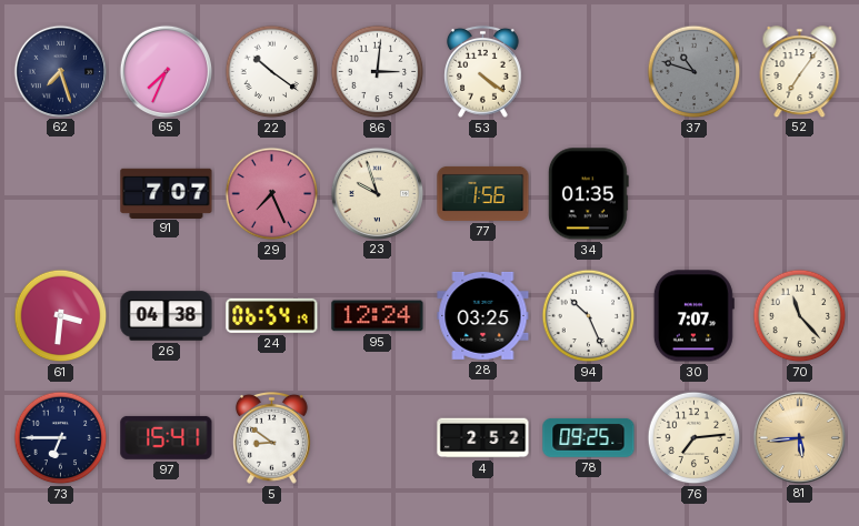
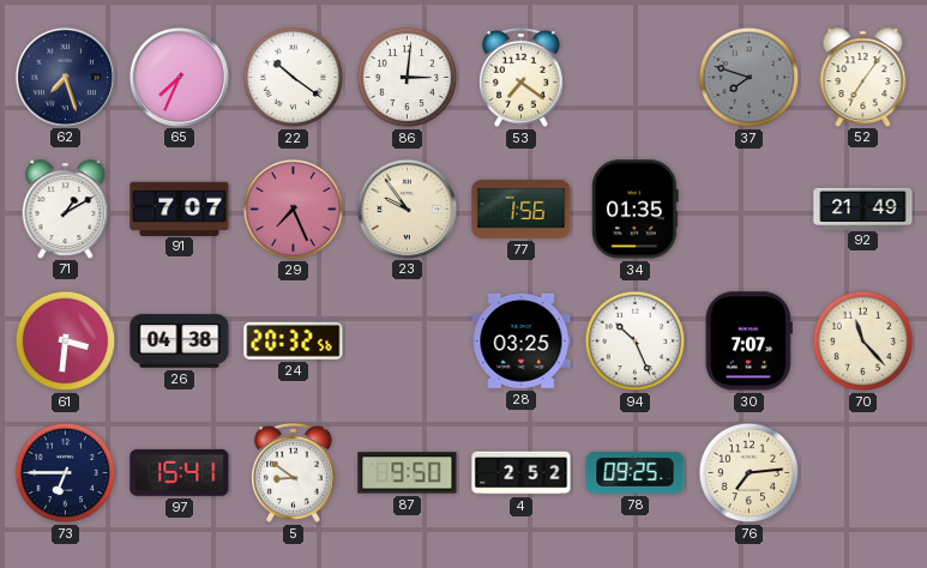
53: 4:21 -> 7:21 (522, 77)
37: 10:48 -> 7:48 (750, 78)
71: none -> 1:10 (66, 209)
23: 9:57 -> 9:54 (407, 209)
92: none -> 21:49 (863, 209)
24: 06:54 -> 20:32 (294, 340)
95: 12:24 -> none (378, 316)
87: none -> 9:50 (408, 473)
81: 5:44 -> none (799, 437)
